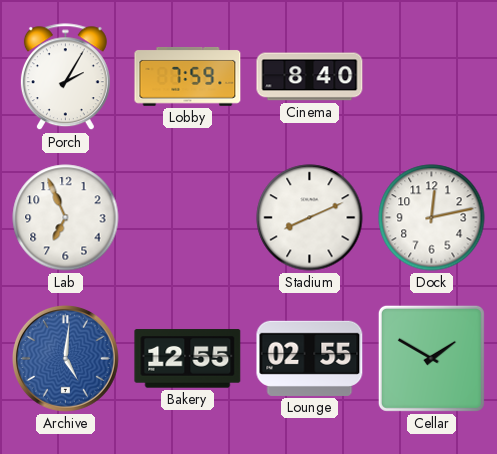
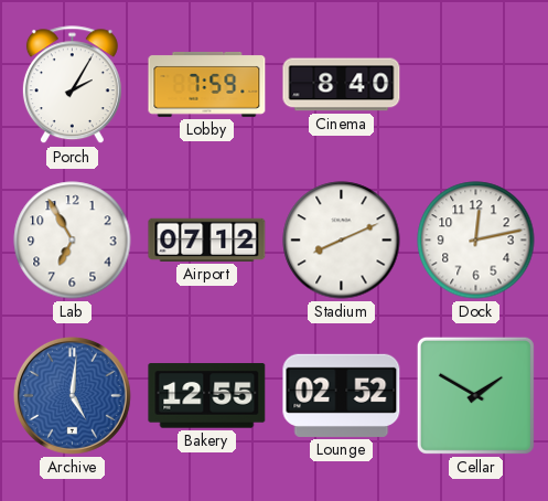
Lab: 6:56 -> 6:55 (73, 241)
Airport: none -> 07:12 (207, 239)
Lounge: 02:55 -> 02:52 (342, 395)
